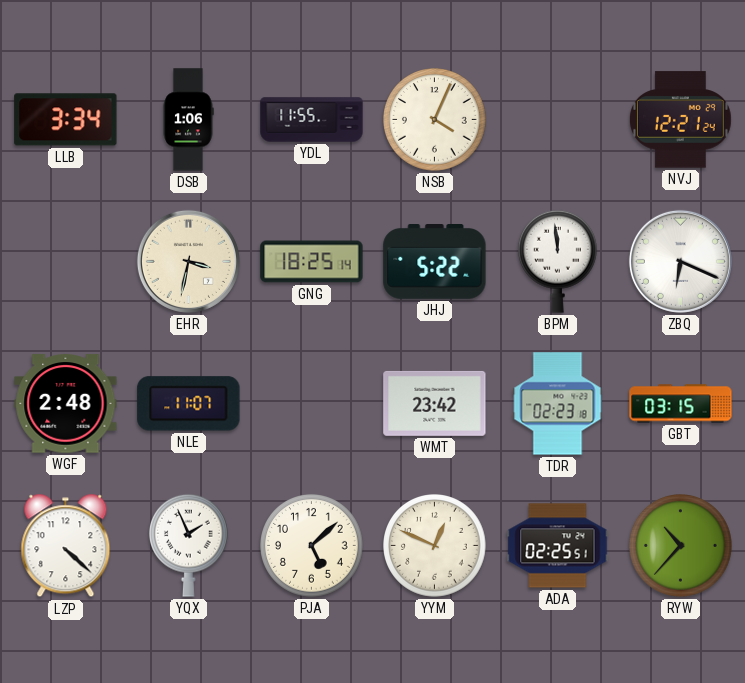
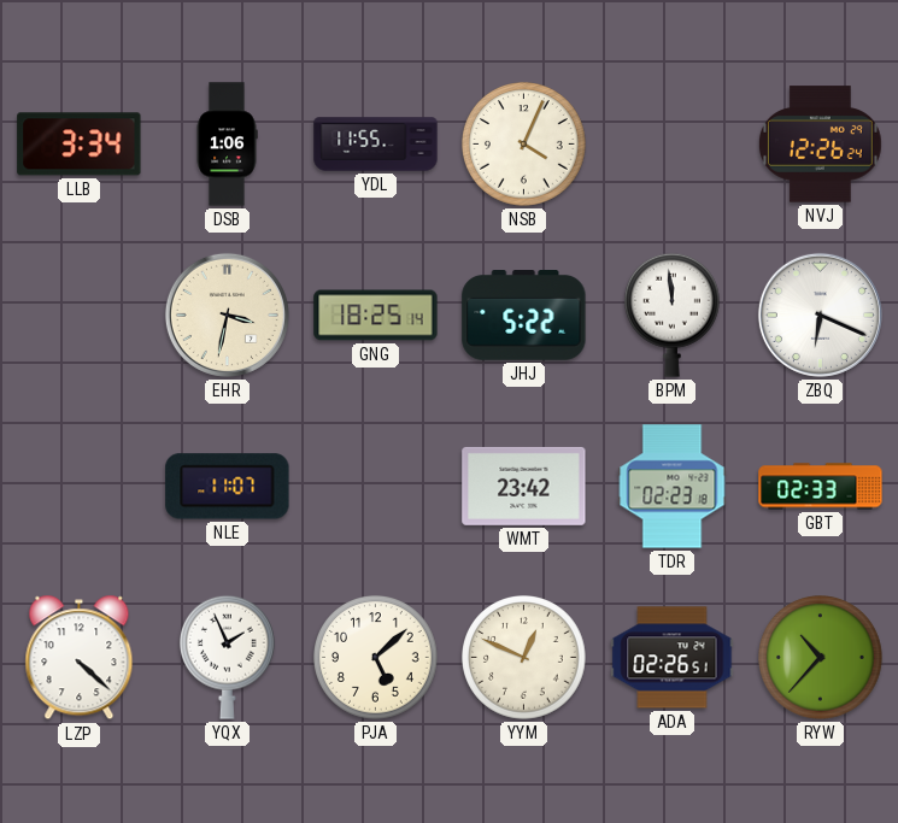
NVJ: 12:21 -> 12:26 (820, 145)
WGF: 2:48 -> none (66, 404)
GBT: 03:15 -> 02:33 (821, 487)
ADA: 02:25 -> 02:26 (673, 658)
